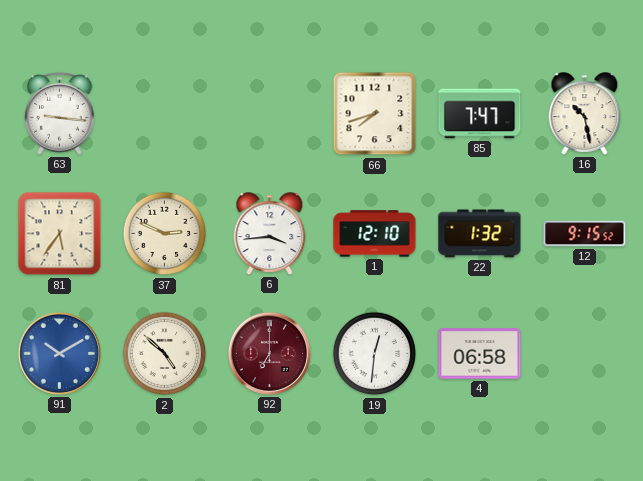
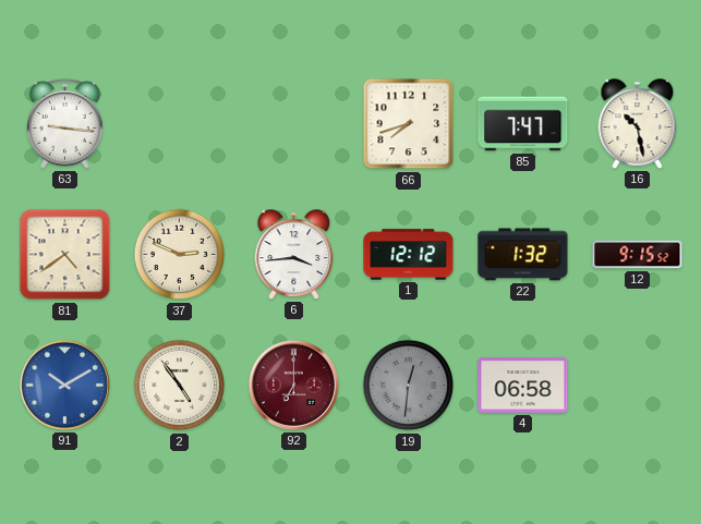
81: 5:36 -> 4:39 (65, 255)
1: 12:10 -> 12:12 (409, 255)
2: 4:52 -> 4:54 (180, 386)
19 dial: white -> grey (409, 386)
